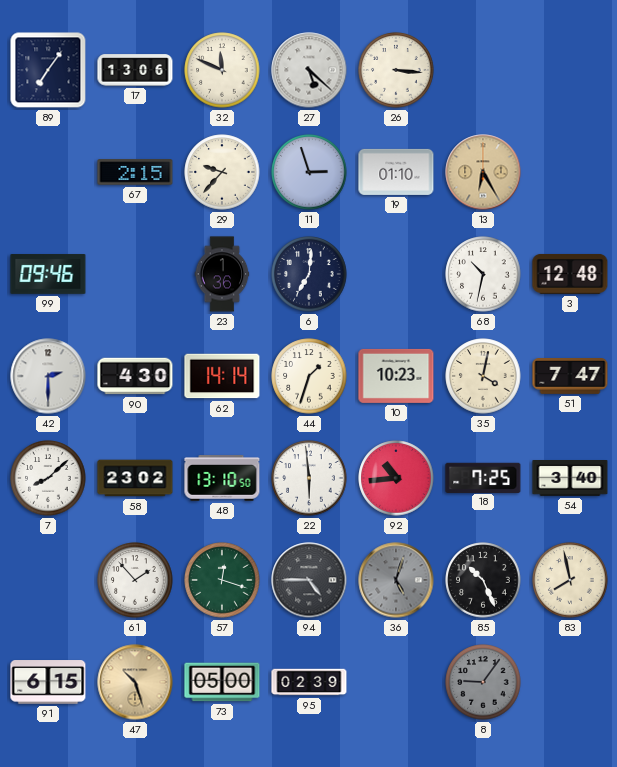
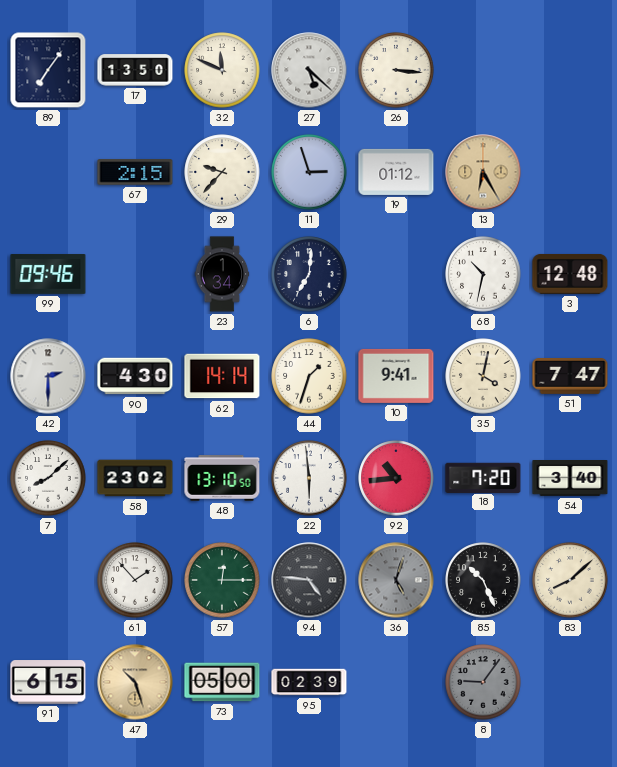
17: 13:06 -> 13:50 (135, 70)
19: 01:10 -> 01:12 (396, 172)
23: 1:36 -> 1:34 (222, 274)
10: 10:23 -> 9:41 (396, 376)
18: 7:25 -> 7:20 (483, 477)
57: 12:18 -> 12:15 (222, 580)
94: 4:45 -> 4:46 (309, 580)
83: 7:58 -> 8:08 (570, 580)
